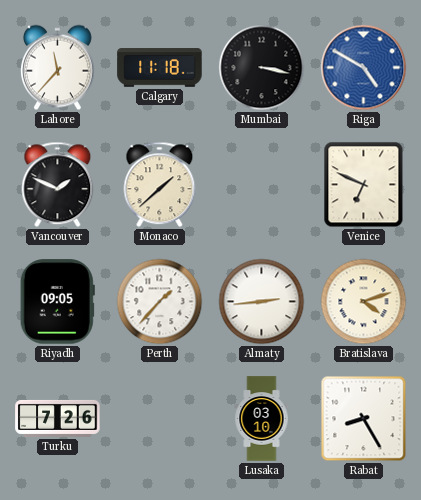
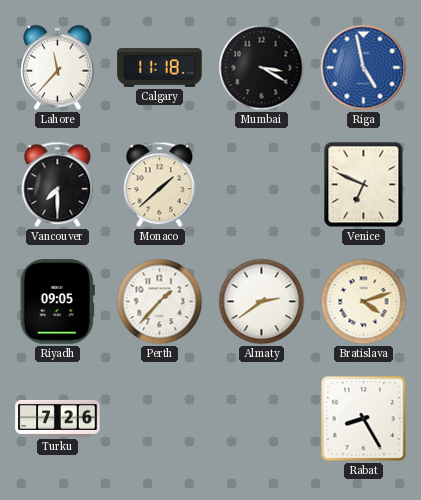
Mumbai: 3:17 -> 3:20 (262, 68)
Riga: 4:50 -> 4:58 (364, 68)
Vancouver: 1:49 -> 7:30 (58, 185)
Almaty: 2:44 -> 2:39 (262, 302)
Lusaka: 03:10 -> none (262, 419)
